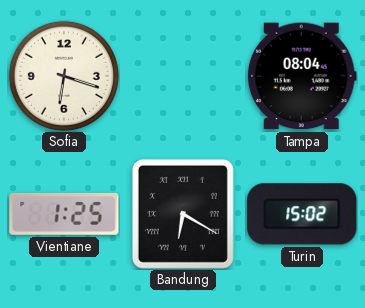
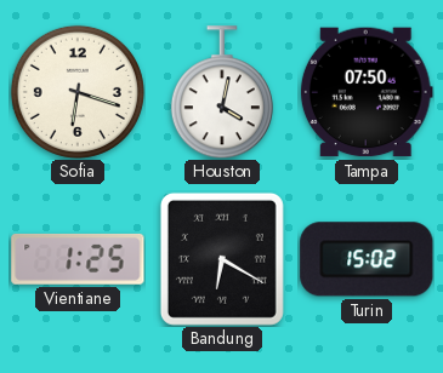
Houston: none -> 4:02 (222, 92)
Tampa: 08:04 -> 07:50 (367, 92)
